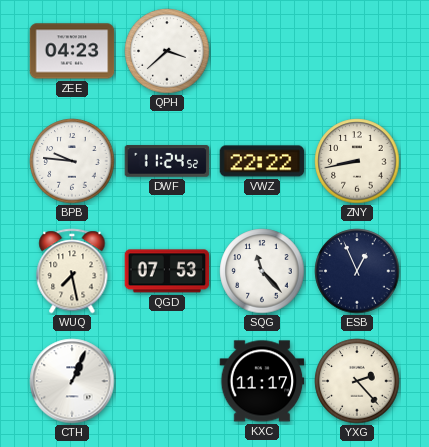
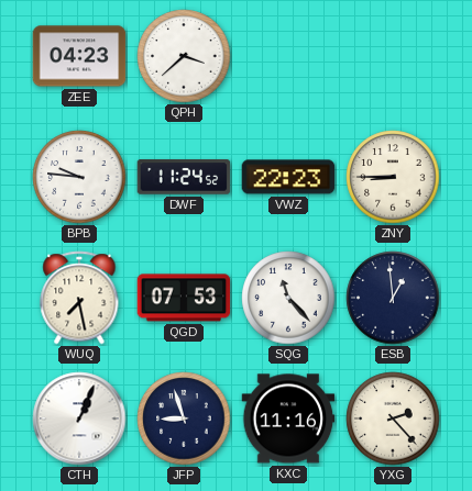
VWZ: 22:22 -> 22:23 (288, 177)
ZNY: 8:43 -> 8:45 (393, 177)
ESB: 12:56 -> 12:59 (393, 298)
JFP: none -> 8:57 (184, 419)
KXC: 11:17 -> 11:16 (288, 419)
